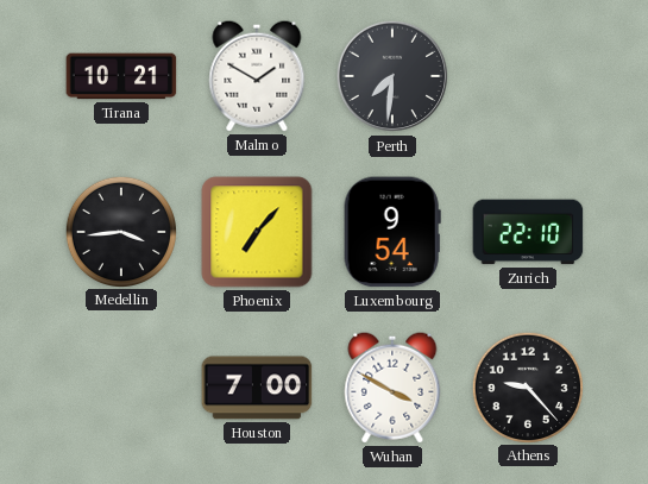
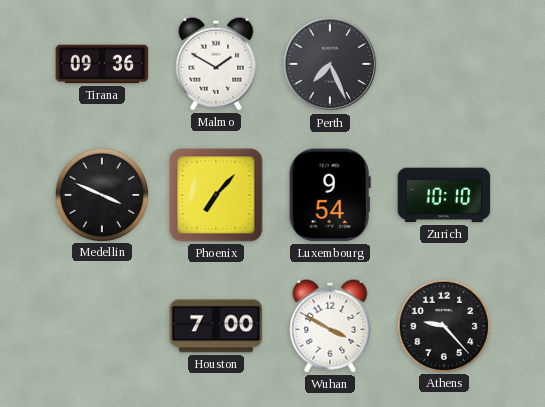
Tirana: 10:21 -> 09:36 (102, 64)
Perth: 7:31 -> 7:26 (330, 64)
Medellin: 3:44 -> 3:49 (101, 194)
Zurich: 22:10 -> 10:10 (444, 195)
